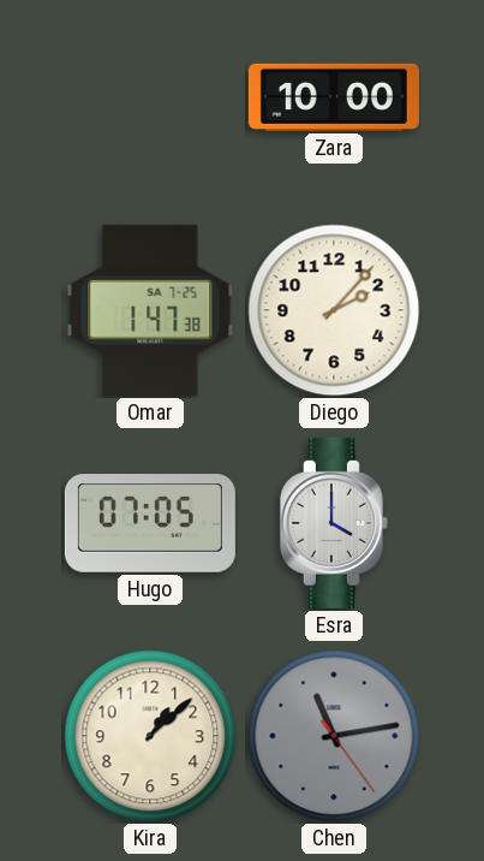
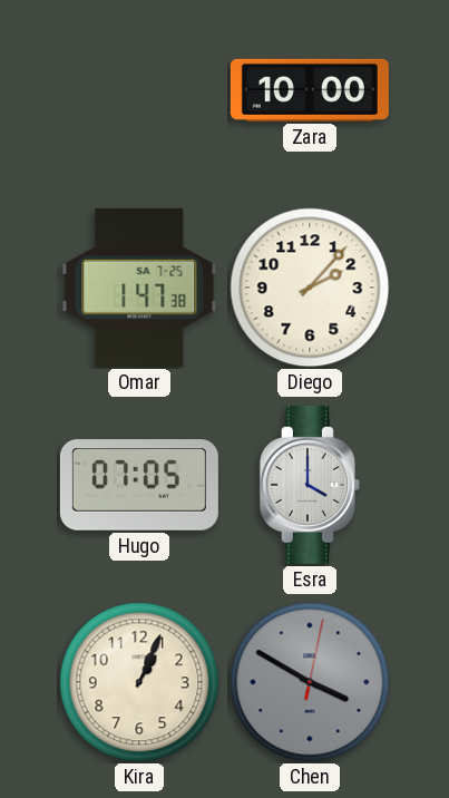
Kira: 1:08 -> 1:04 (139, 682)
Chen: 11:13 -> 3:50 (310, 682)
